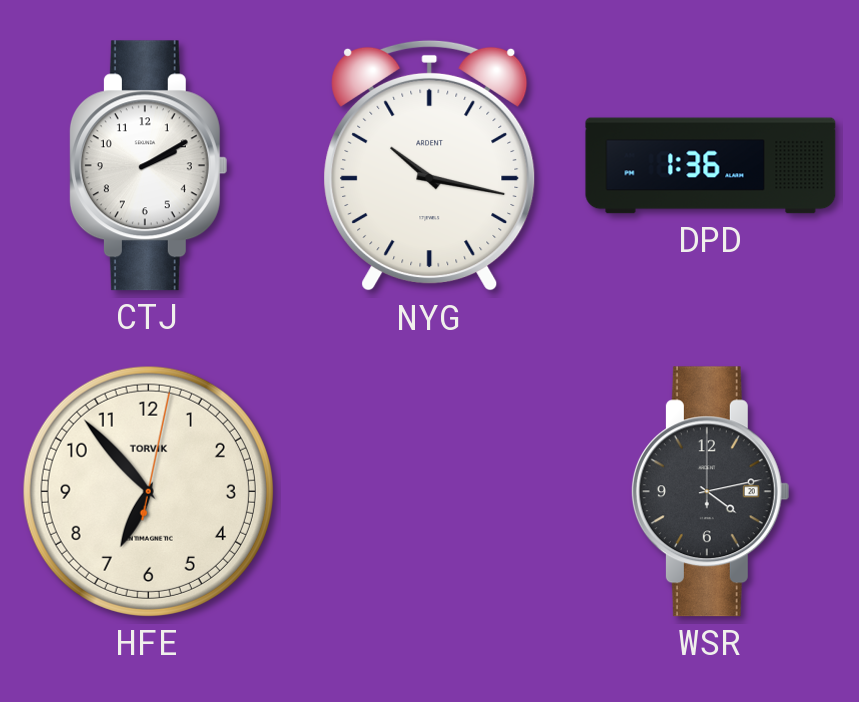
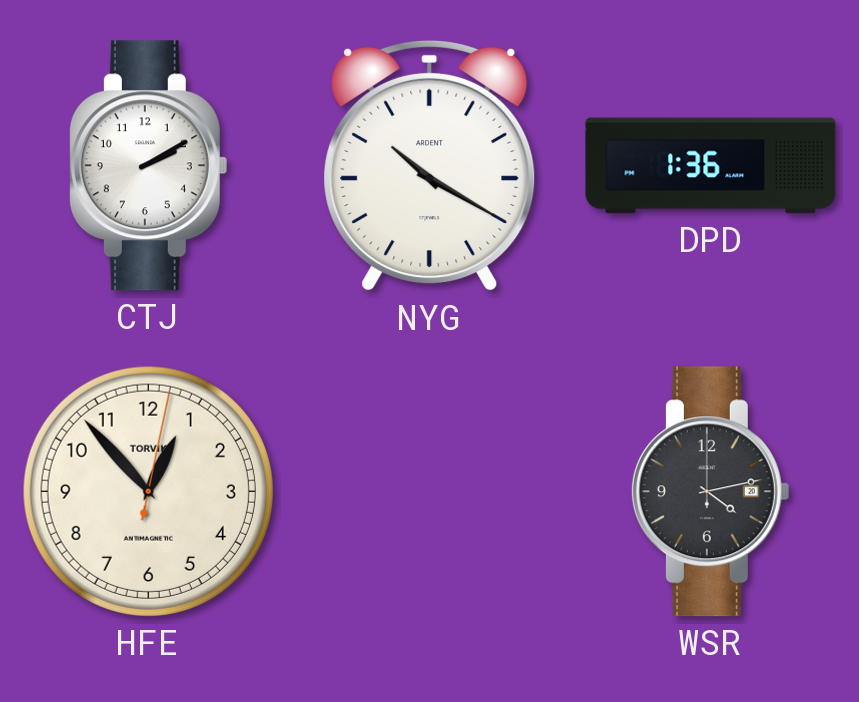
NYG: 10:17 -> 10:20 (430, 166)
HFE: 6:53 -> 12:53 (148, 491)
